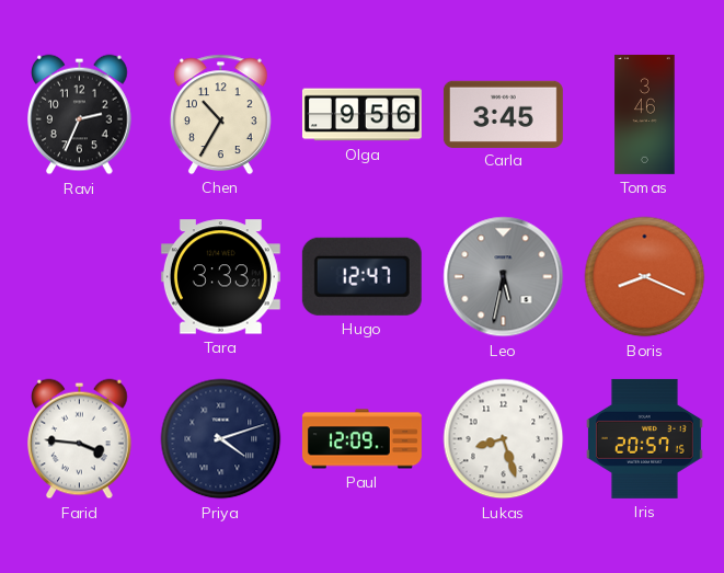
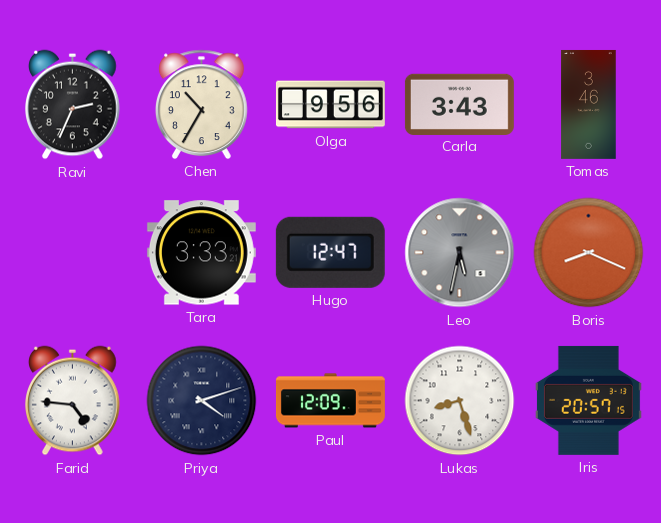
Carla: 3:45 -> 3:43 (459, 104)
Farid: 3:46 -> 4:46 (73, 401)
